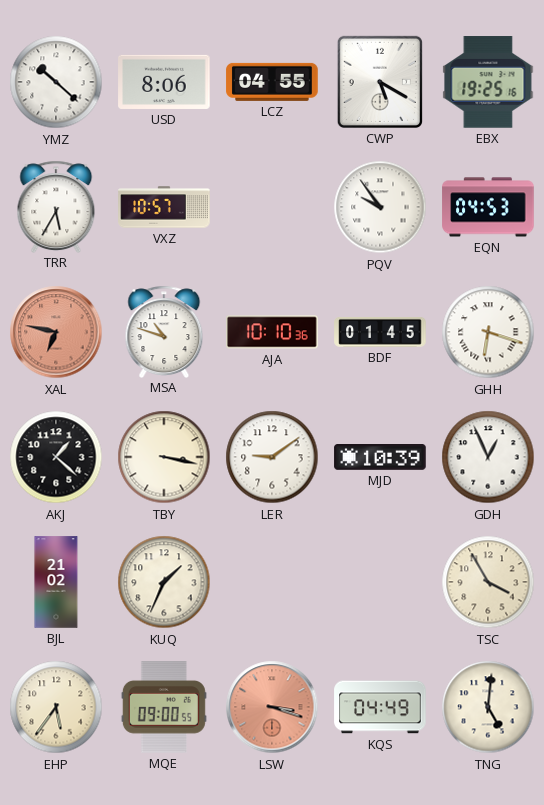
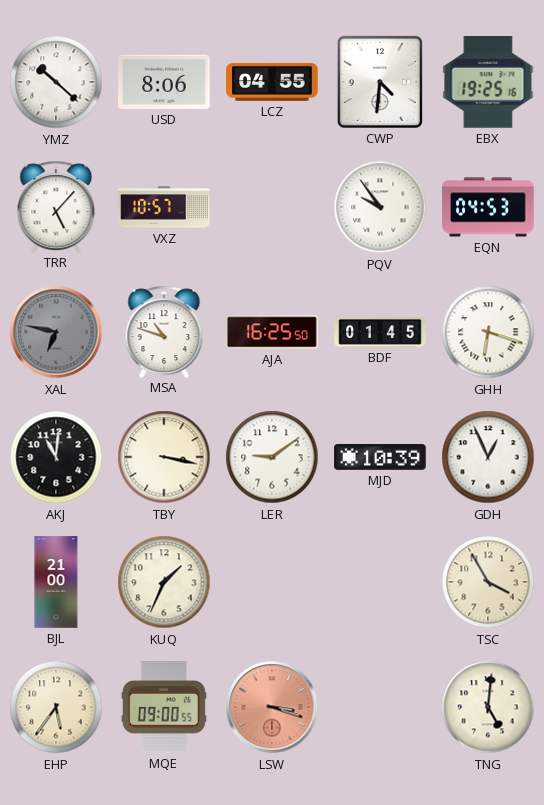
CWP: 5:20 -> 4:31 (380, 82)
TRR: 5:35 -> 5:07 (56, 206)
XAL dial: salmon -> grey (56, 332)
AJA: 10:10 -> 16:25 (272, 332)
AKJ: 1:22 -> 11:01 (56, 457)
BJL: 21:02 -> 21:00 (56, 582)
KQS: 04:49 -> none (380, 707)
